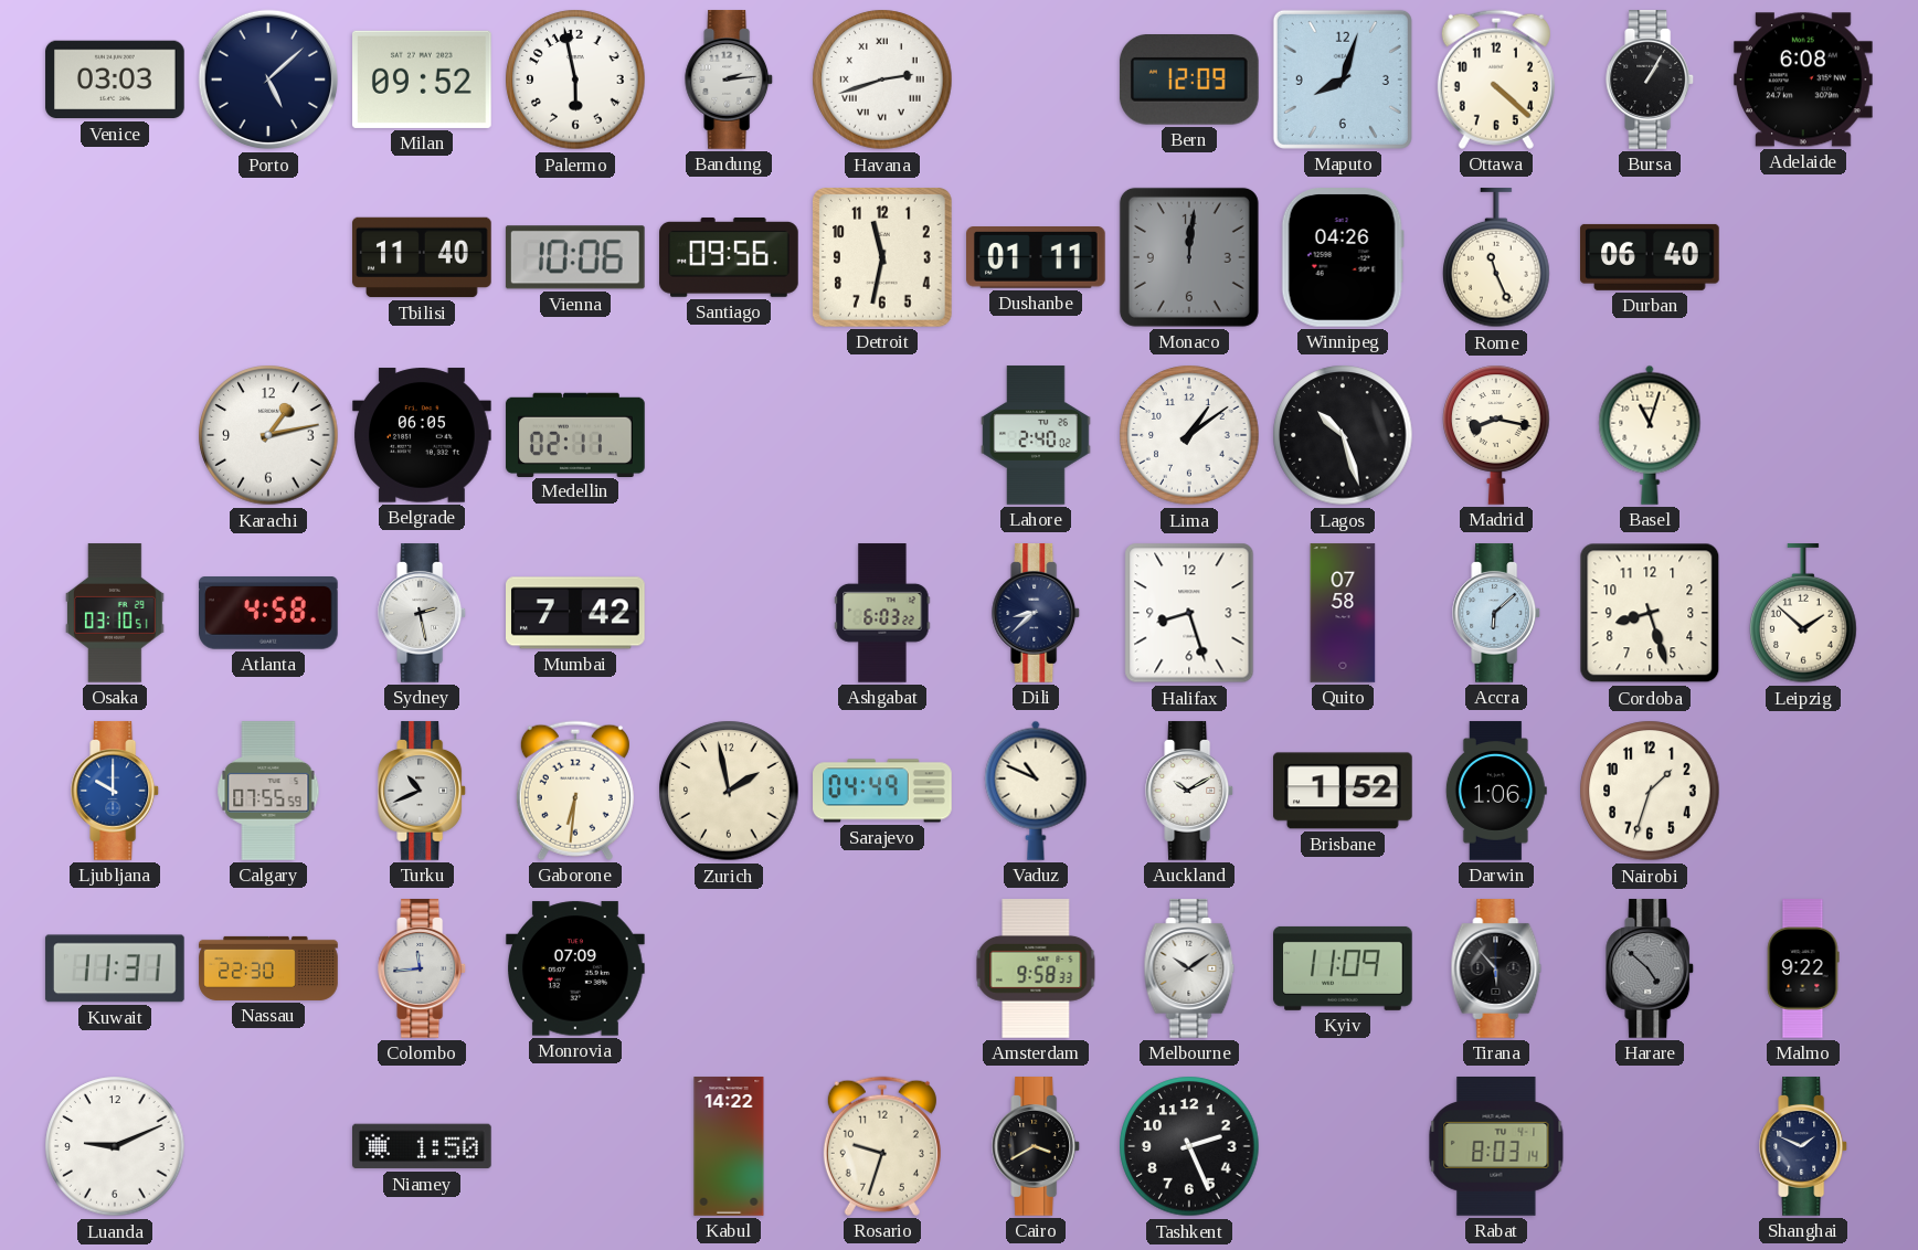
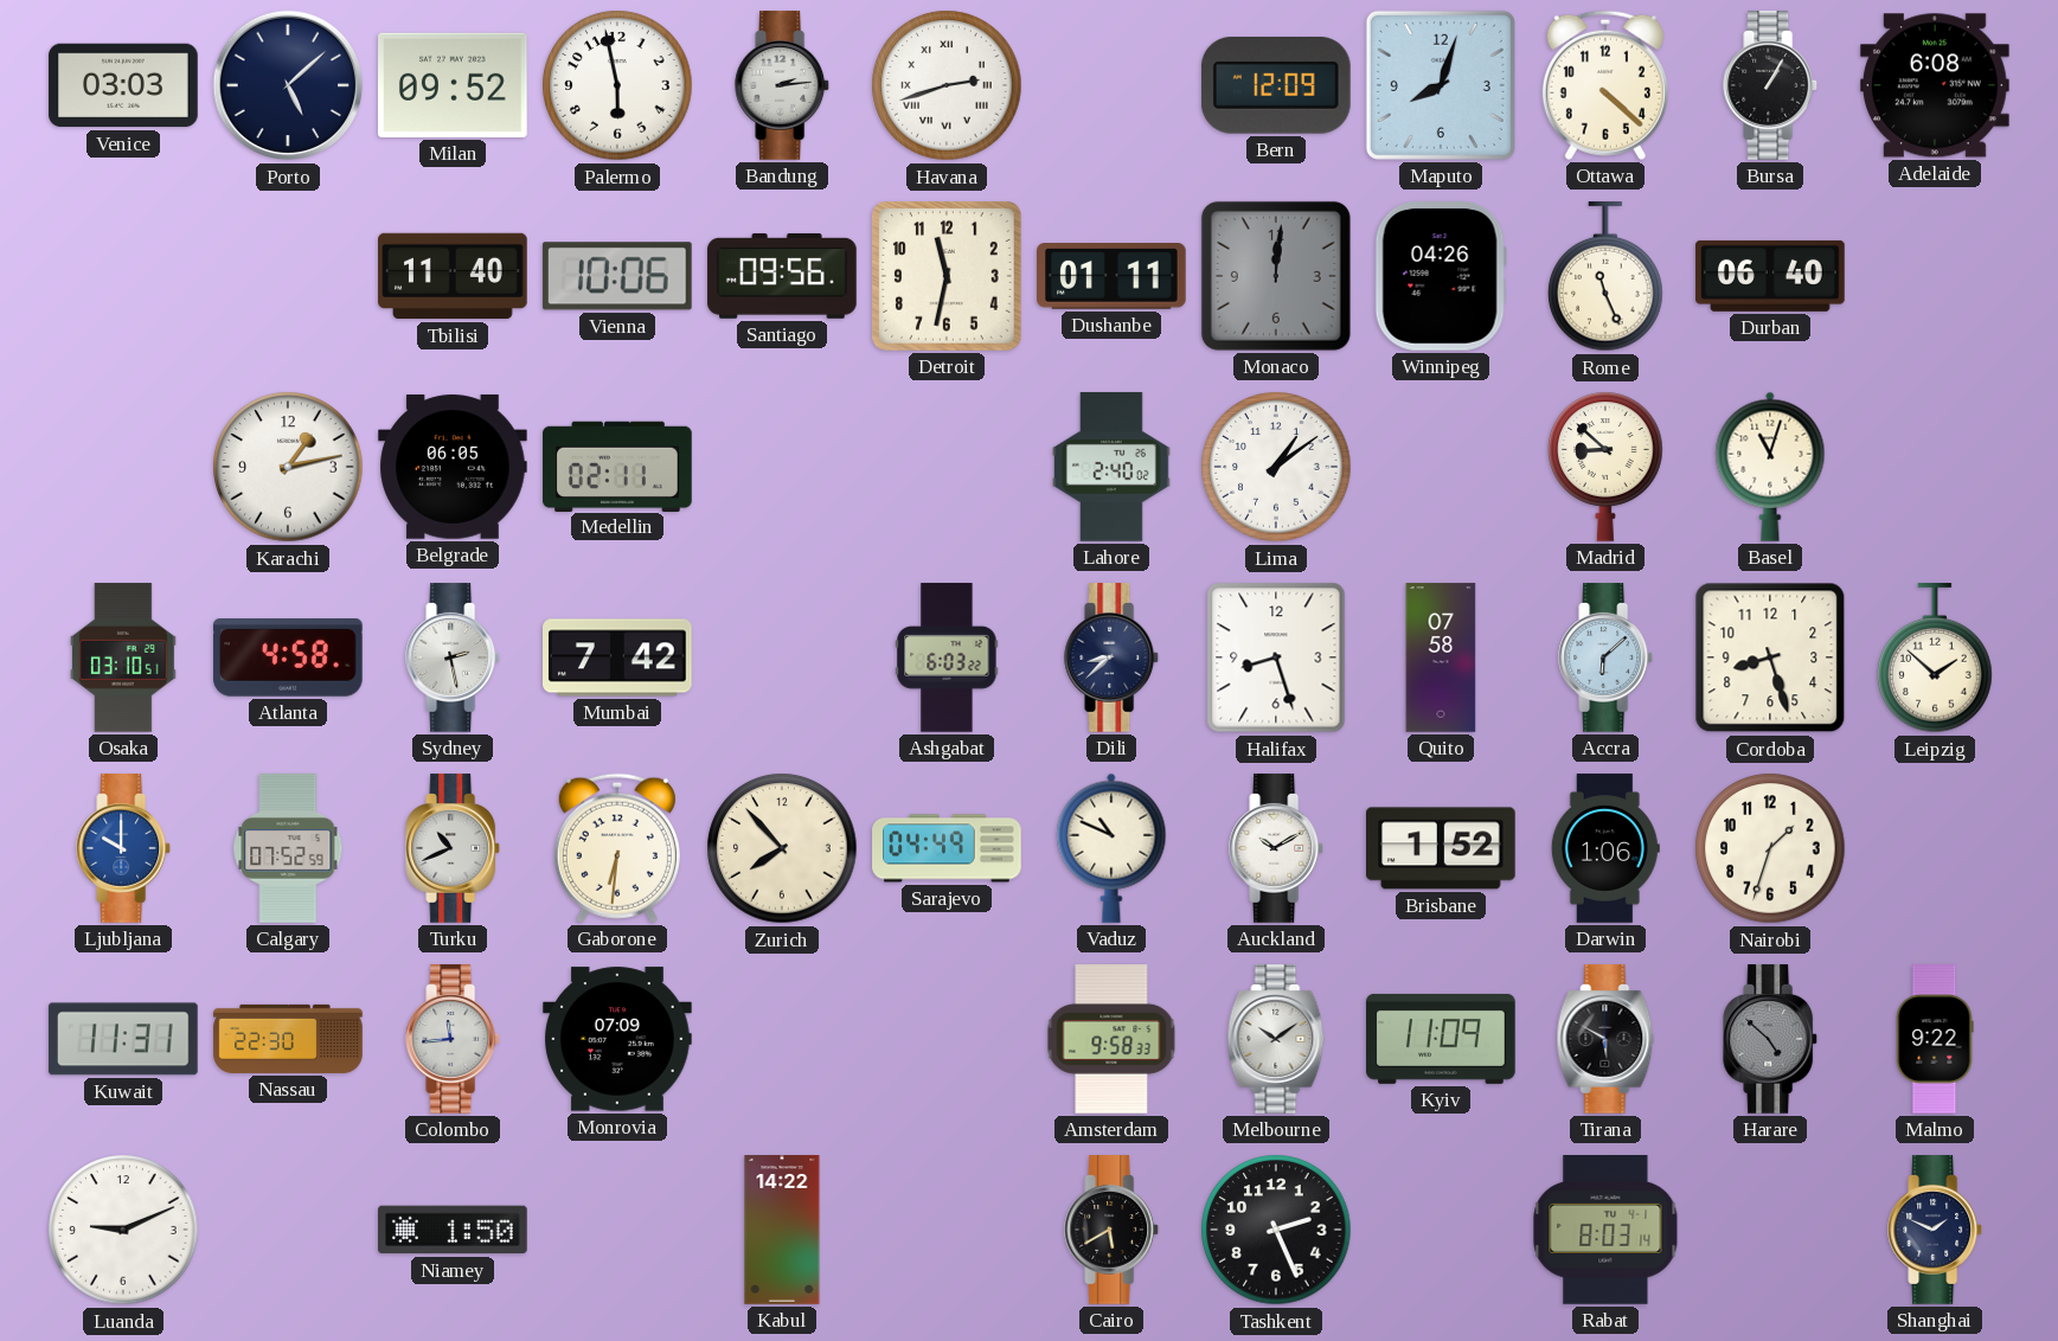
Lagos: 10:27 -> none (1343, 435)
Madrid: 8:17 -> 8:52 (1605, 467)
Calgary: 07:55 -> 07:52 (288, 848)
Zurich: 1:58 -> 7:53 (782, 848)
Tirana: 5:53 -> 5:50 (1605, 1039)
Rosario: 9:33 -> none (882, 1146)
Cairo: 3:40 -> 5:40 (1113, 1230)
